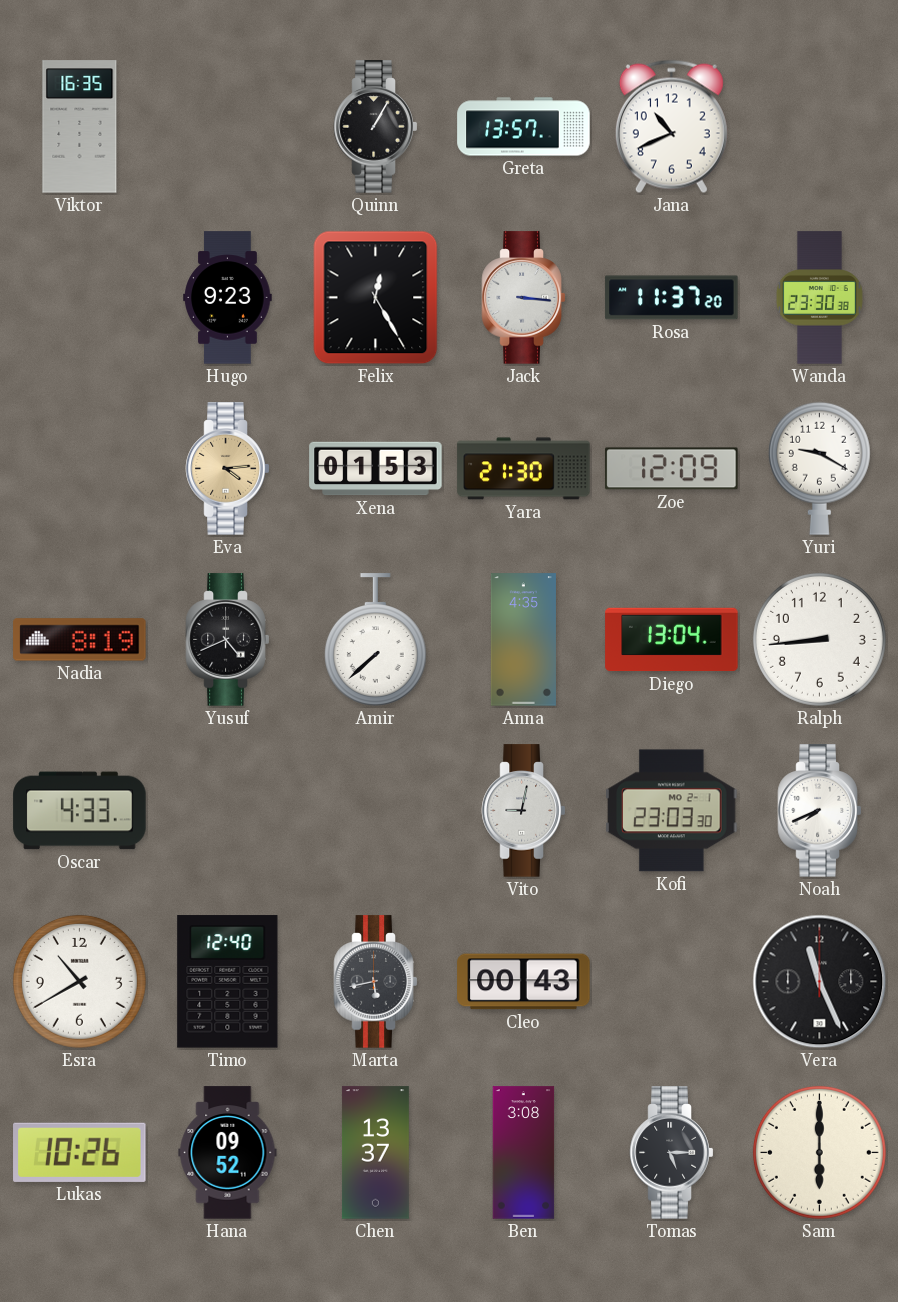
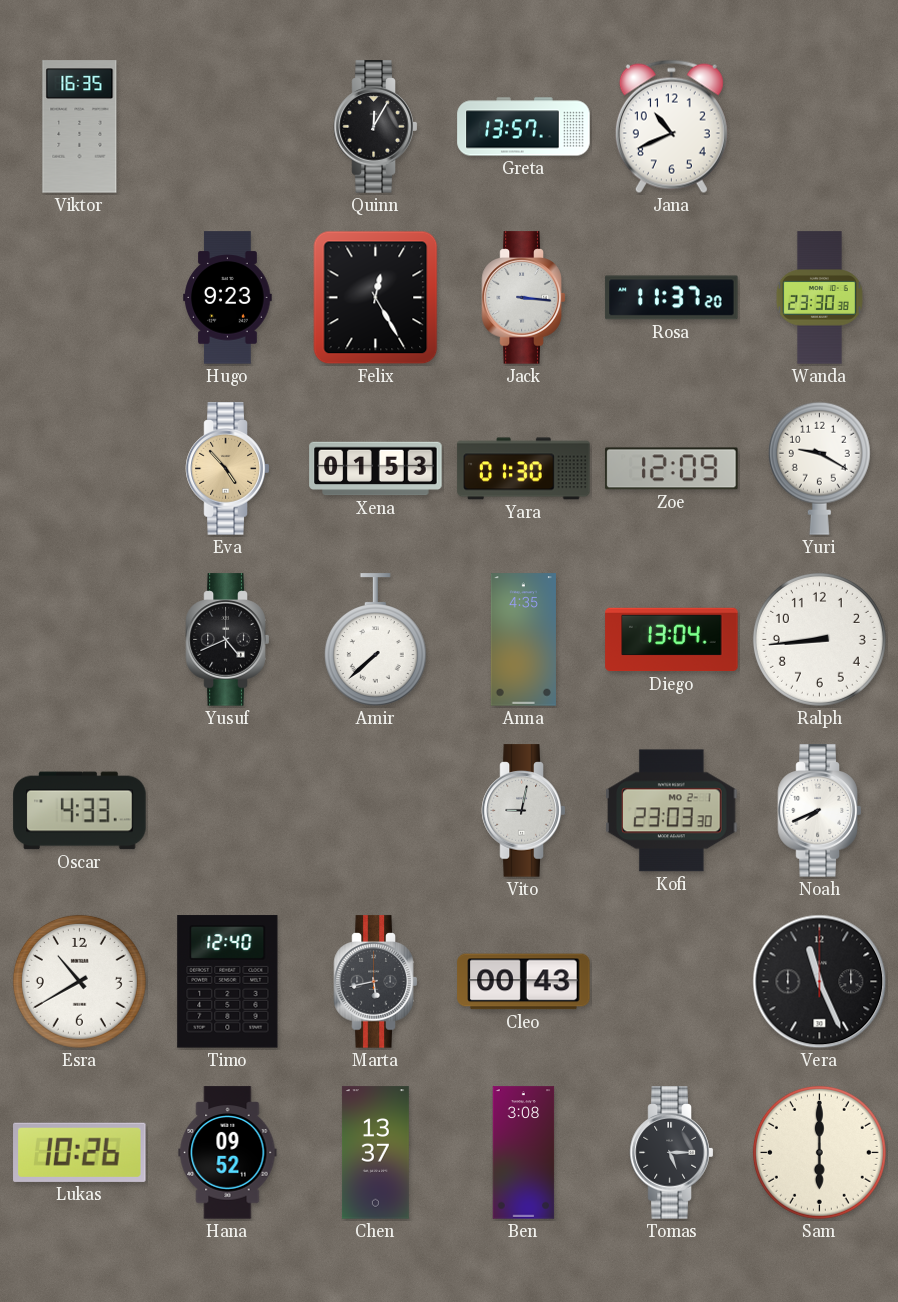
Quinn: 1:05 -> 12:05 (376, 127)
Eva: 4:14 -> 4:53 (228, 469)
Yara: 21:30 -> 01:30 (524, 469)
Nadia: 8:19 -> none (80, 640)
